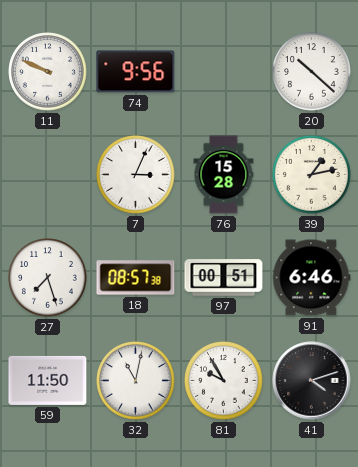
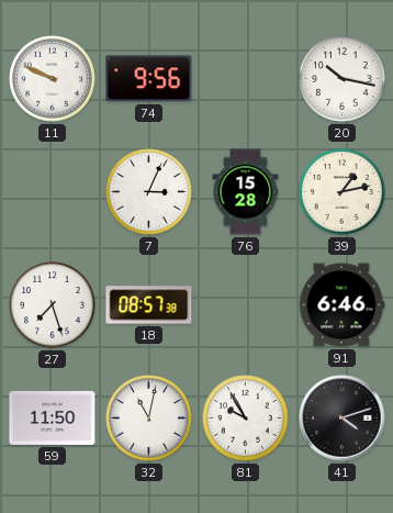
20: 10:22 -> 10:17 (343, 79)
97: 00:51 -> none (224, 278)
